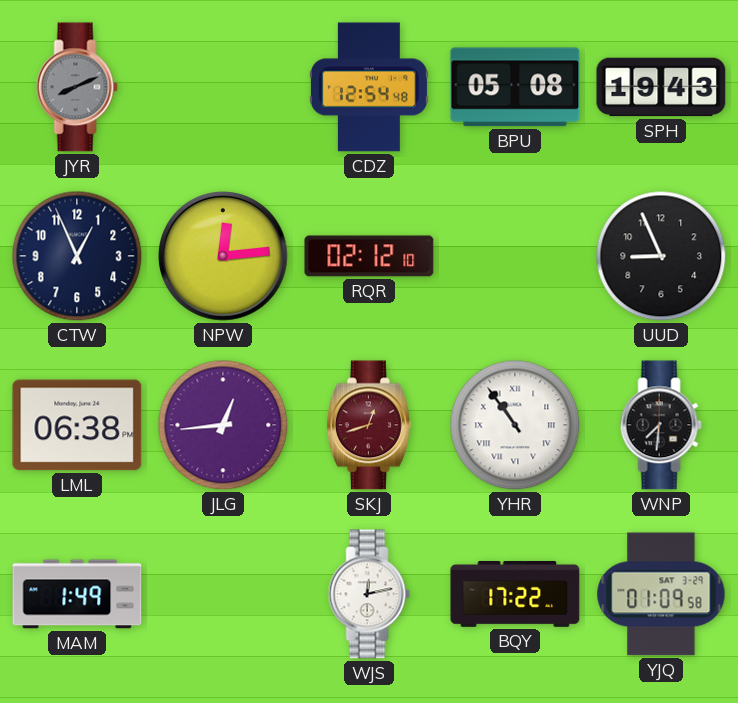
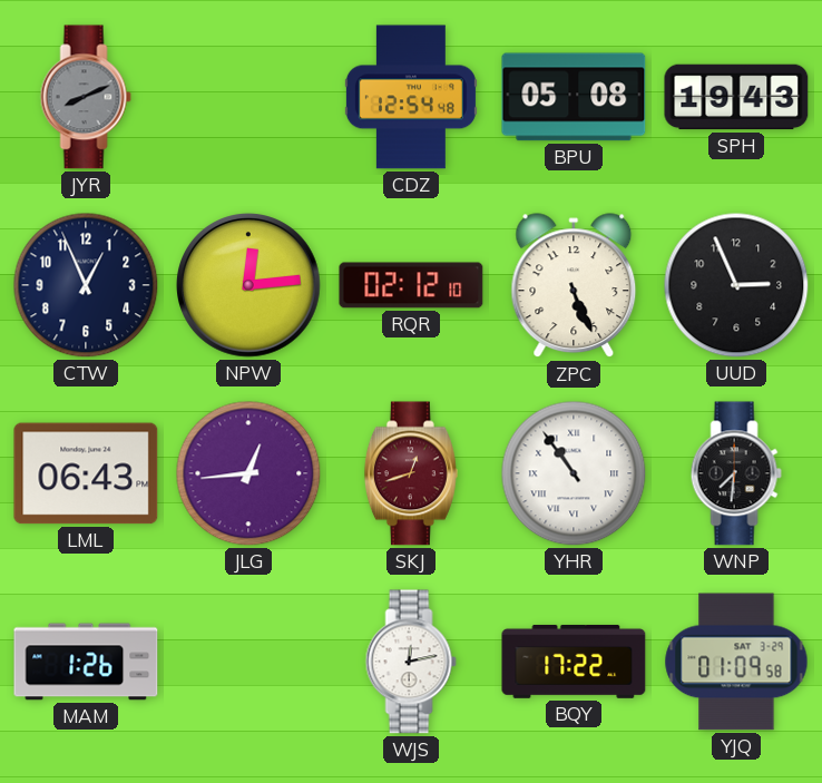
ZPC: none -> 5:26 (574, 286)
UUD: 8:56 -> 2:56 (736, 285)
LML: 06:38 -> 06:43 (86, 473)
MAM: 1:49 -> 1:26 (86, 662)
